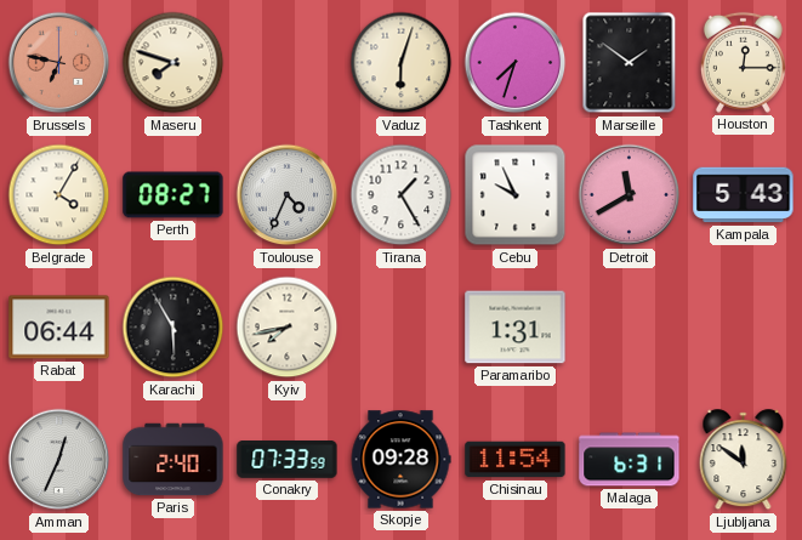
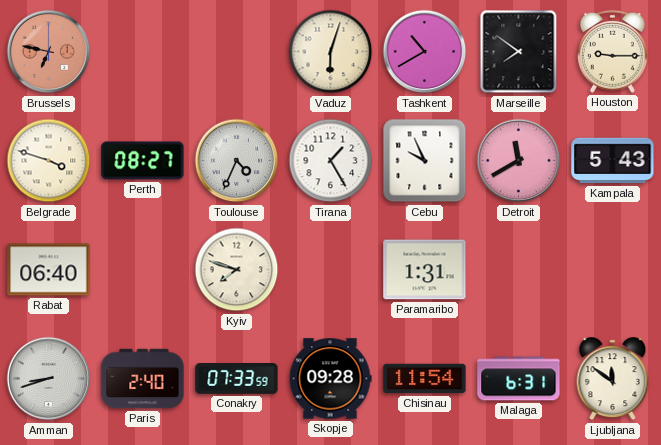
Maseru: 7:48 -> none (174, 63)
Tashkent: 7:33 -> 10:40 (425, 52)
Marseille: 1:51 -> 7:51 (519, 52)
Houston: 12:15 -> 9:15 (612, 51)
Belgrade: 4:05 -> 3:48 (49, 161)
Rabat: 06:44 -> 06:40 (49, 270)
Karachi: 5:55 -> none (174, 328)
Kyiv: 7:43 -> 7:48 (237, 270)
Amman: 12:34 -> 8:42 (49, 379)
